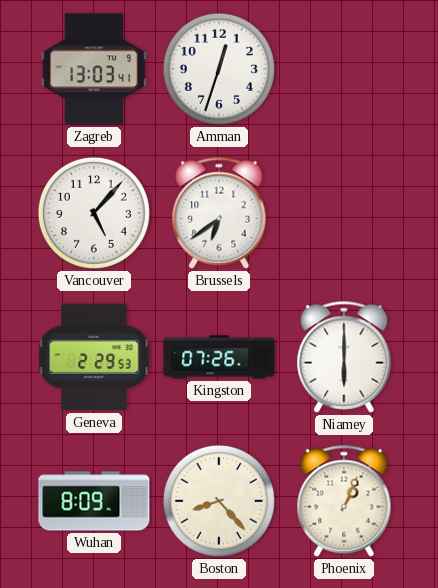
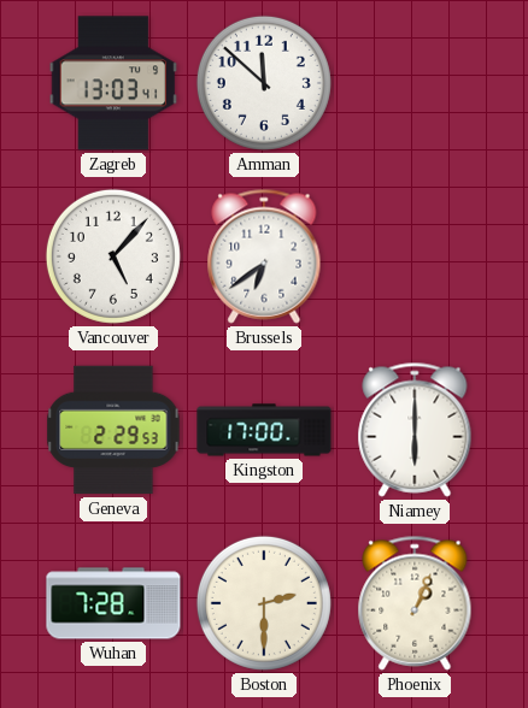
Amman: 12:33 -> 11:52 (264, 83)
Kingston: 07:26 -> 17:00 (264, 430)
Wuhan: 8:09 -> 7:28 (113, 603)
Boston: 8:23 -> 2:30 (264, 603)
